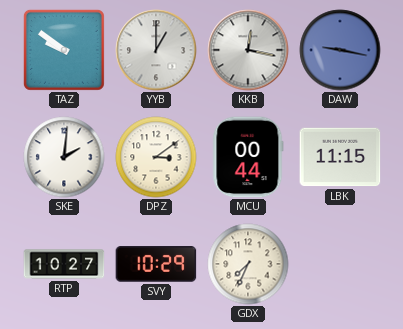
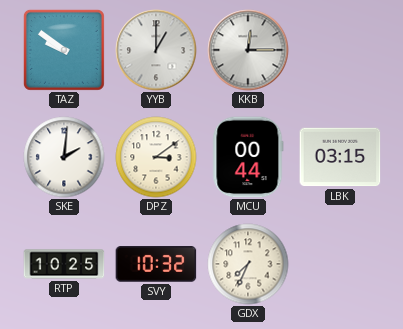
KKB: 12:17 -> 12:15 (248, 50)
DAW: 9:17 -> none (340, 50)
LBK: 11:15 -> 03:15 (340, 157)
RTP: 10:27 -> 10:25 (64, 264)
SVY: 10:29 -> 10:32 (156, 264)
